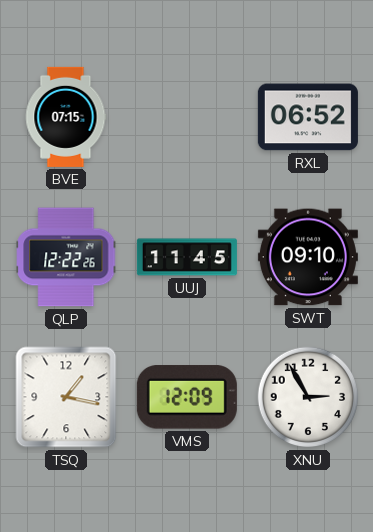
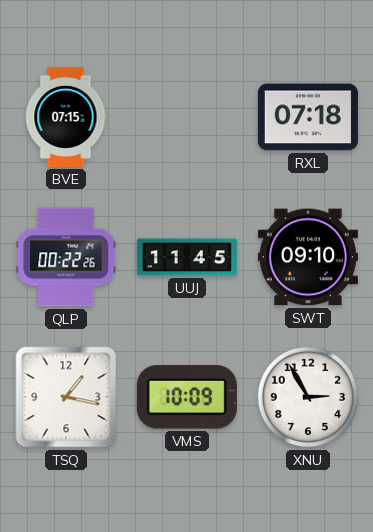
RXL: 06:52 -> 07:18 (308, 117)
QLP: 12:22 -> 00:22 (66, 257)
VMS: 12:09 -> 10:09 (187, 397)
